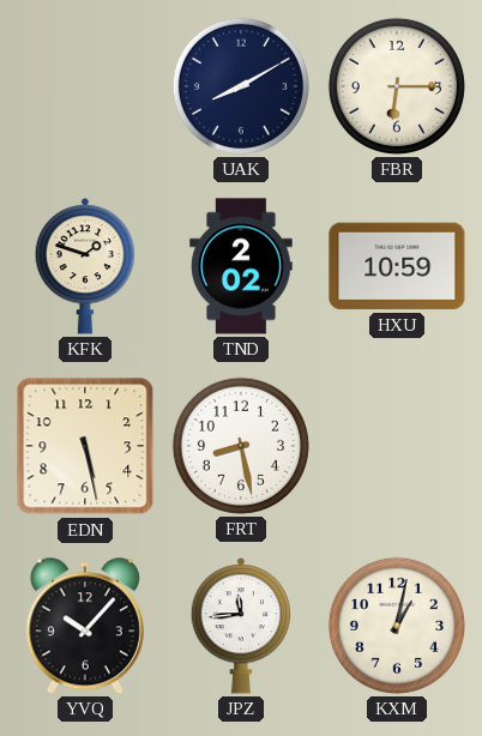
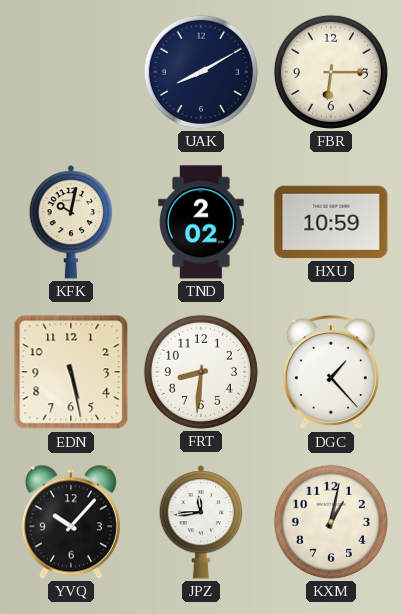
KFK: 1:48 -> 10:02 (71, 223)
FRT: 8:28 -> 8:31 (201, 372)
DGC: none -> 1:23 (331, 373)
